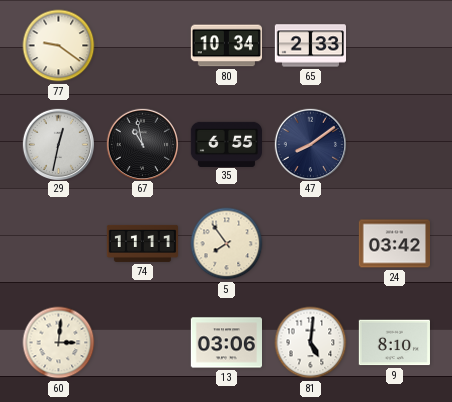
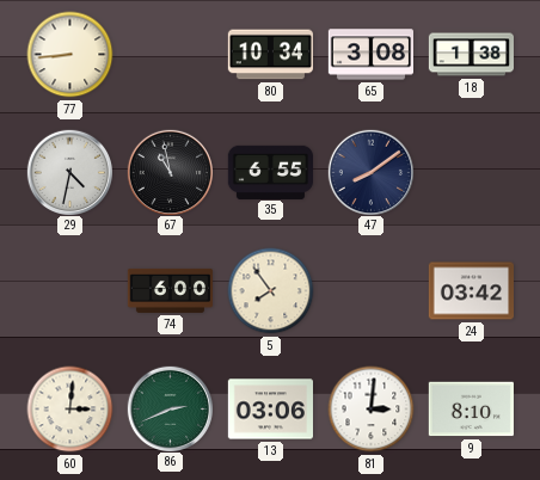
77: 9:21 -> 8:44 (70, 55)
65: 2:33 -> 3:08 (370, 55)
18: none -> 1:38 (472, 55)
29: 12:32 -> 4:32 (69, 172)
74: 11:11 -> 6:00 (171, 290)
86: none -> 2:41 (170, 408)
81: 5:01 -> 3:01 (372, 410)
